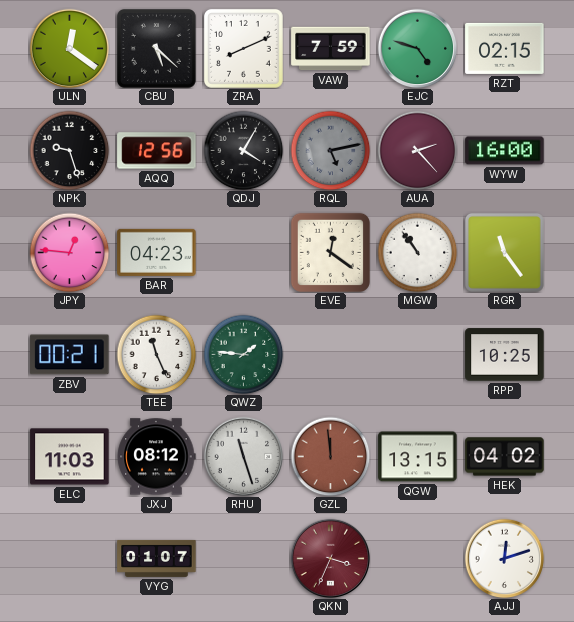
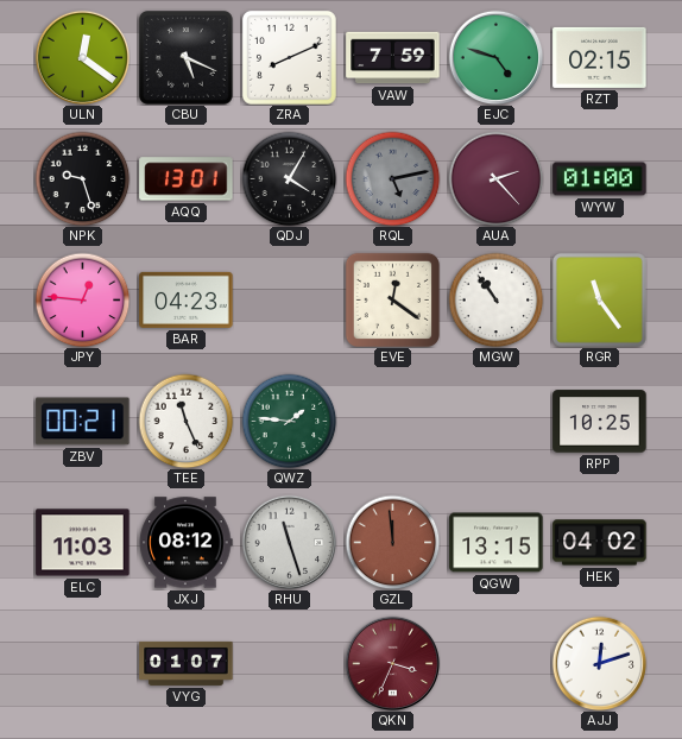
CBU: 5:22 -> 5:19 (185, 57)
AQQ: 12:56 -> 13:01 (187, 179)
WYW: 16:00 -> 01:00 (600, 179)
